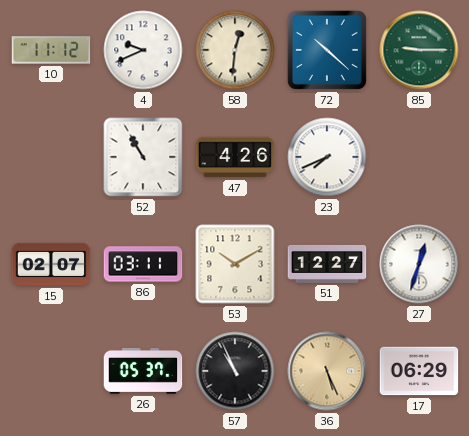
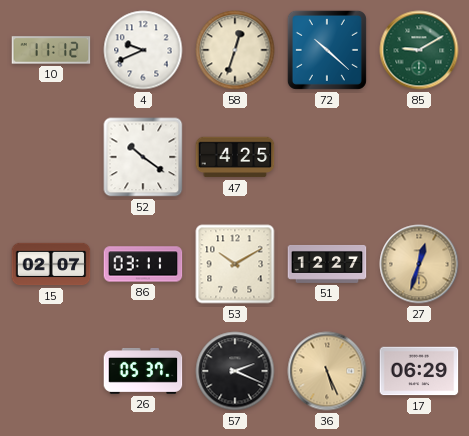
58: 12:31 -> 12:33 (235, 50)
85: 9:15 -> 9:10 (419, 50)
52: 10:55 -> 10:21 (143, 157)
47: 4:26 -> 4:25 (235, 157)
23: 7:41 -> none (327, 157)
27 dial: white -> champagne (419, 264)
57: 10:56 -> 2:19 (235, 371)
